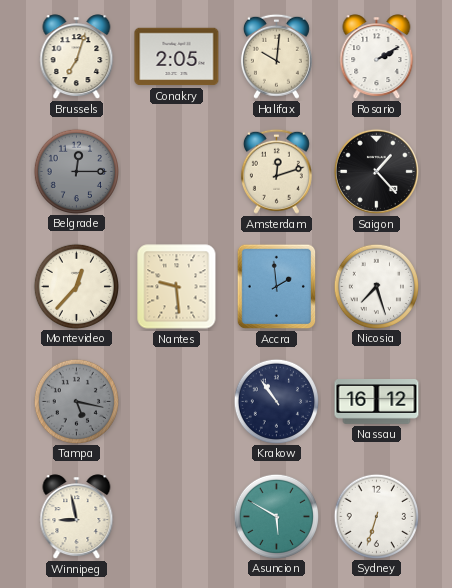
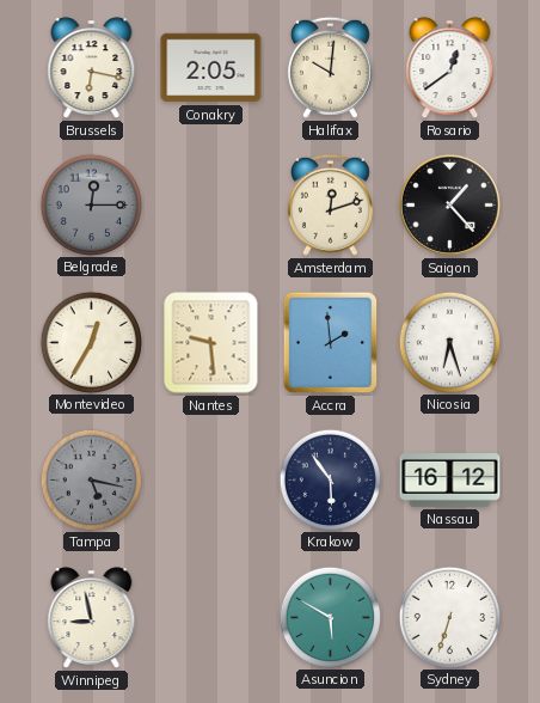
Brussels: 7:03 -> 6:17 (92, 68)
Rosario: 2:10 -> 12:39 (450, 68)
Montevideo: 12:37 -> 12:35 (91, 342)
Nicosia: 7:27 -> 6:27 (449, 342)
Krakow: 10:54 -> 5:54 (330, 479)
